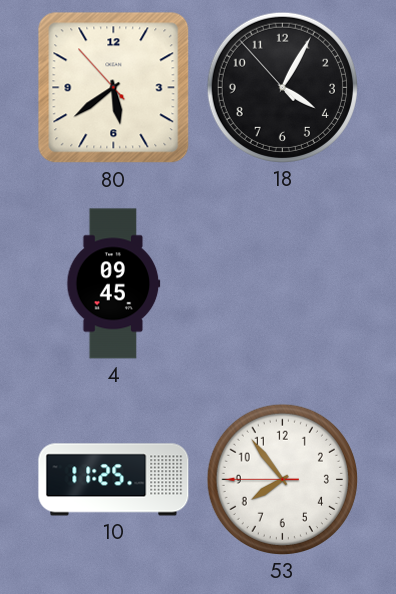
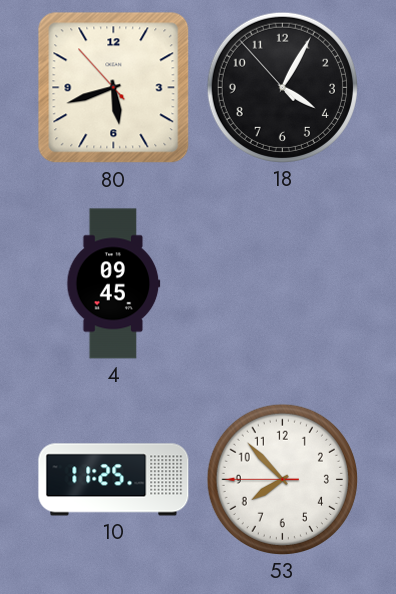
80: 5:38 -> 5:41 (114, 88)
53: 7:53 -> 7:52 (282, 479)
